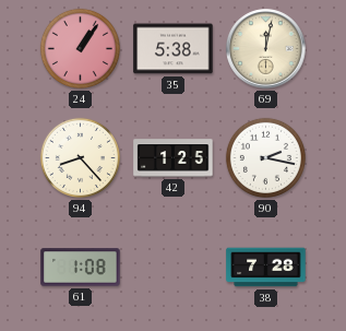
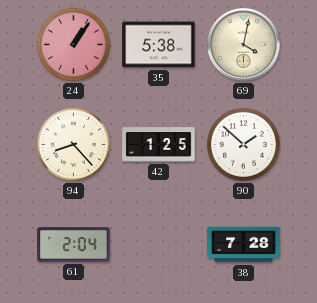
69: 12:02 -> 4:02 (244, 45)
90: 2:17 -> 1:52 (243, 144)
61: 1:08 -> 2:04 (74, 245)
